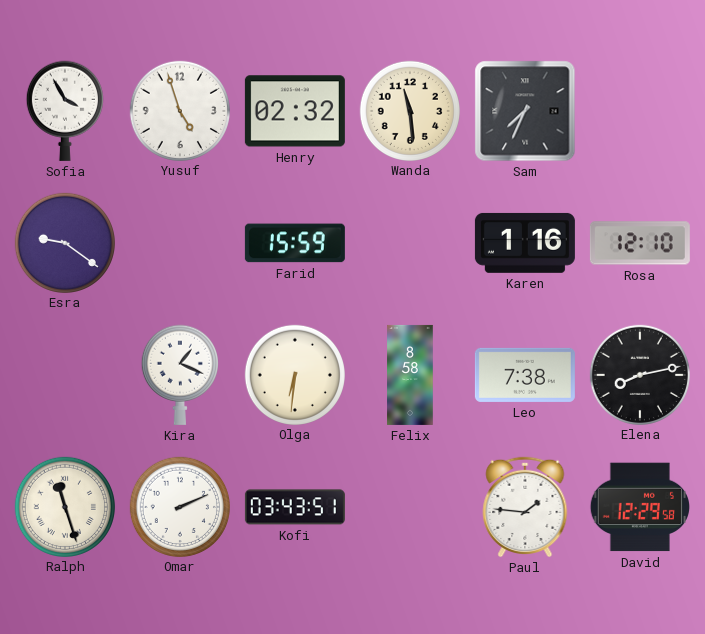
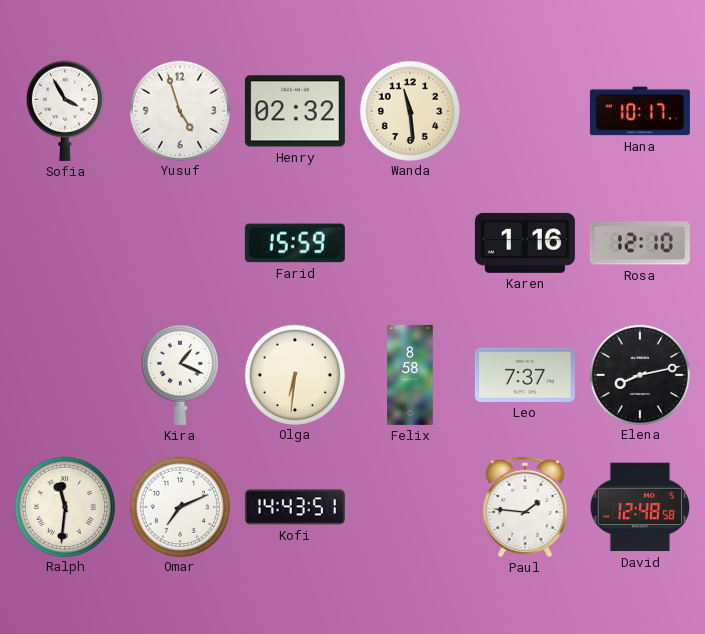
Sam: 7:34 -> none (525, 111)
Hana: none -> 10:17 (640, 111)
Esra: 9:21 -> none (64, 242)
Leo: 7:38 -> 7:37 (525, 375)
Ralph: 11:27 -> 11:31 (64, 506)
Omar: 2:11 -> 7:11 (179, 506)
Kofi: 03:43 -> 14:43 (295, 507)
David: 12:29 -> 12:48 (639, 507)
